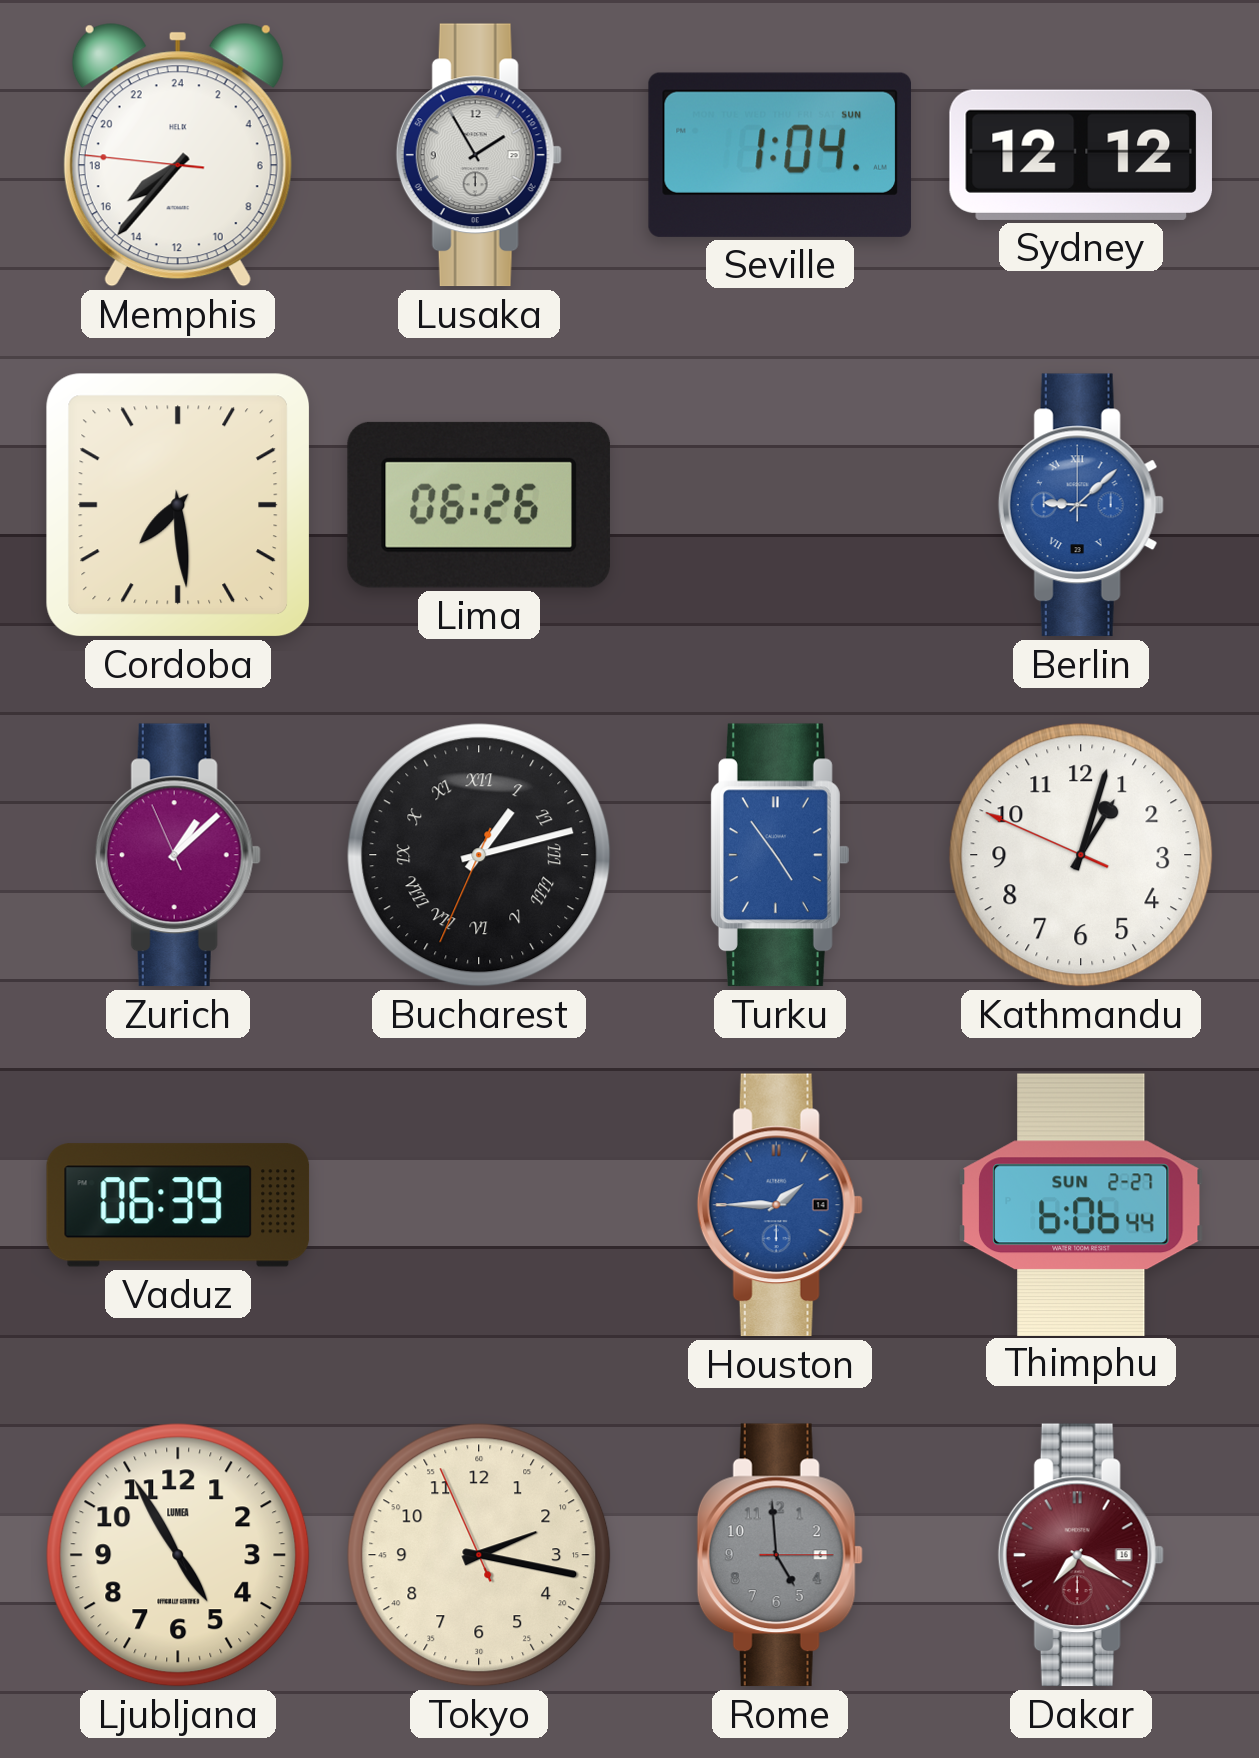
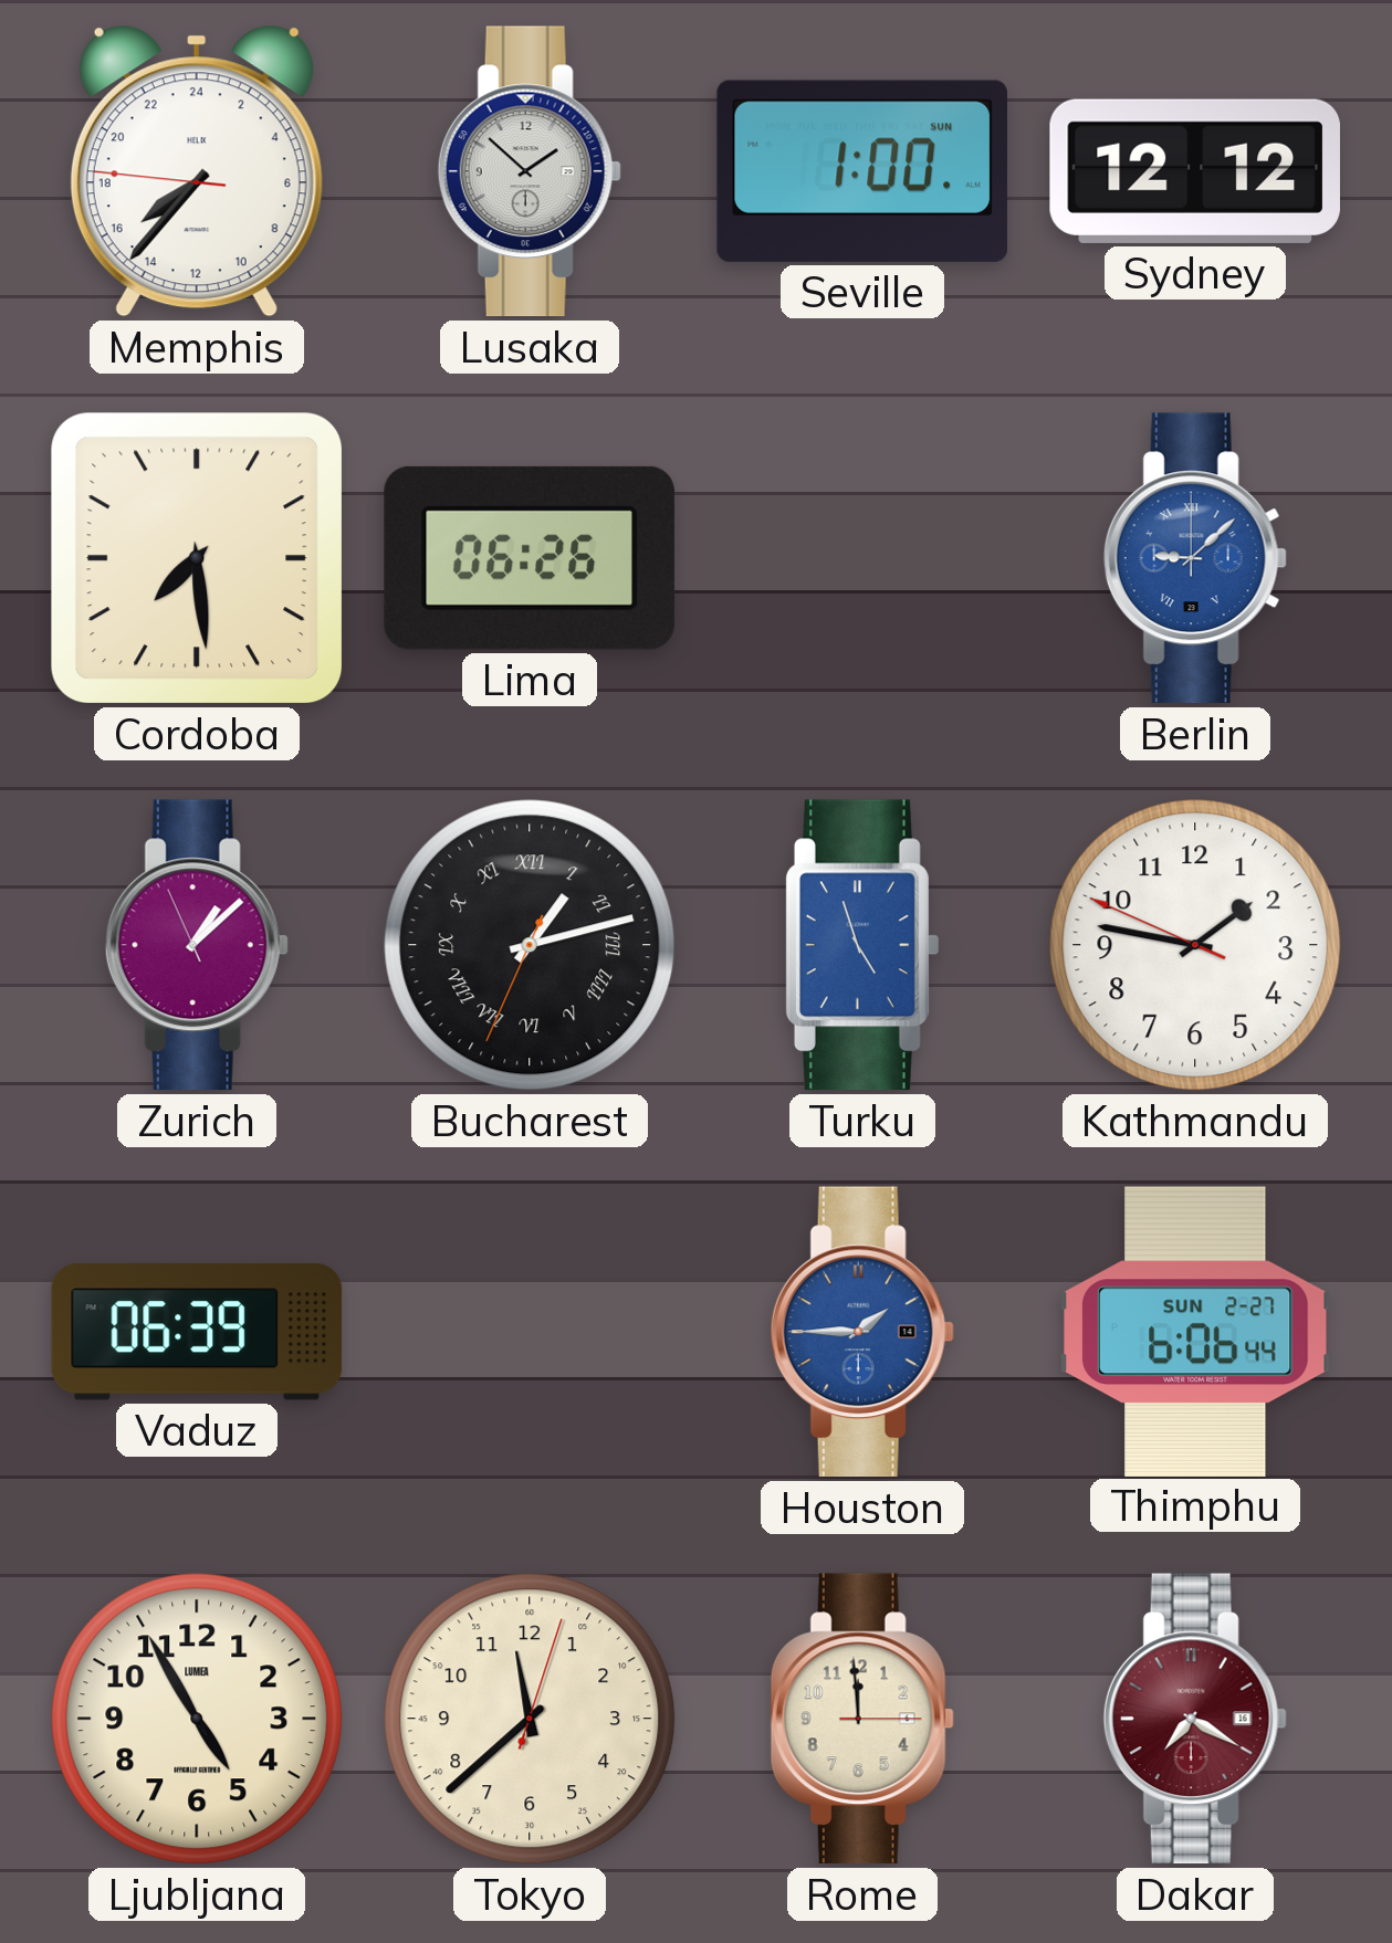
Lusaka: 1:55 -> 1:52 (530, 171)
Seville: 1:04 -> 1:00 (862, 171)
Turku: 4:54 -> 4:57 (862, 945)
Kathmandu: 1:02 -> 1:46 (1195, 945)
Tokyo: 2:16 -> 11:38 (530, 1719)
Rome: 4:59 -> 11:59 (862, 1719)
Rome dial: grey -> cream (862, 1719)
